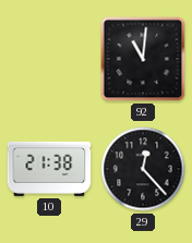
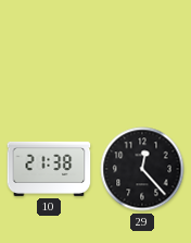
92: 11:01 -> none (143, 59)
